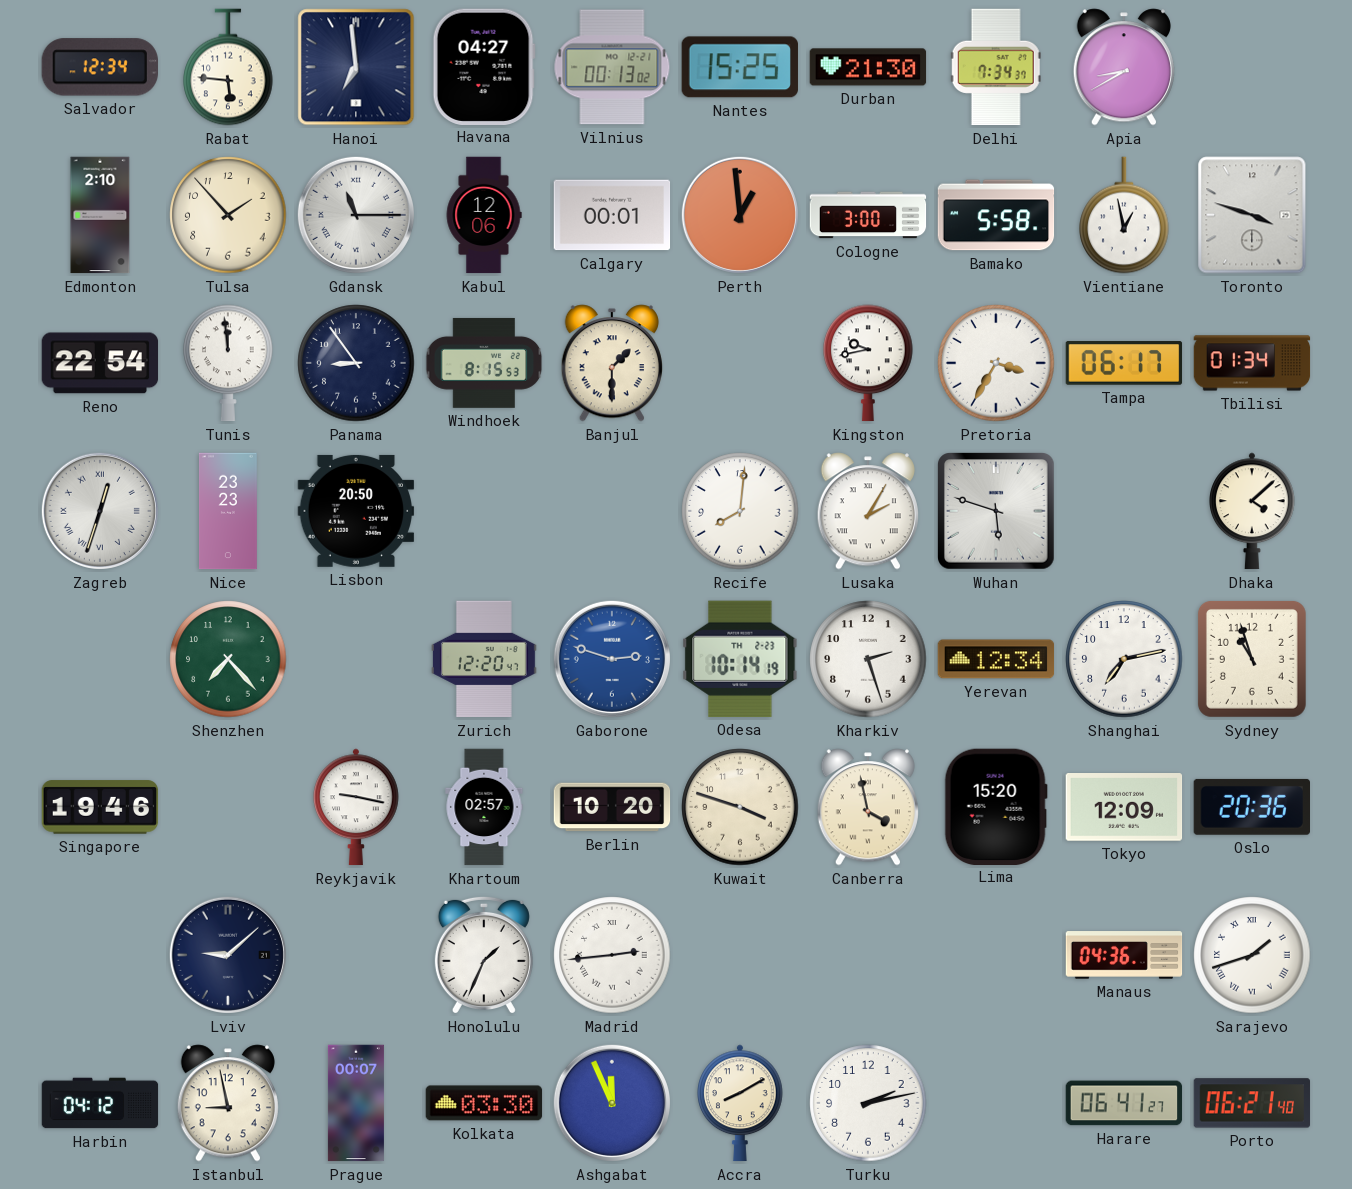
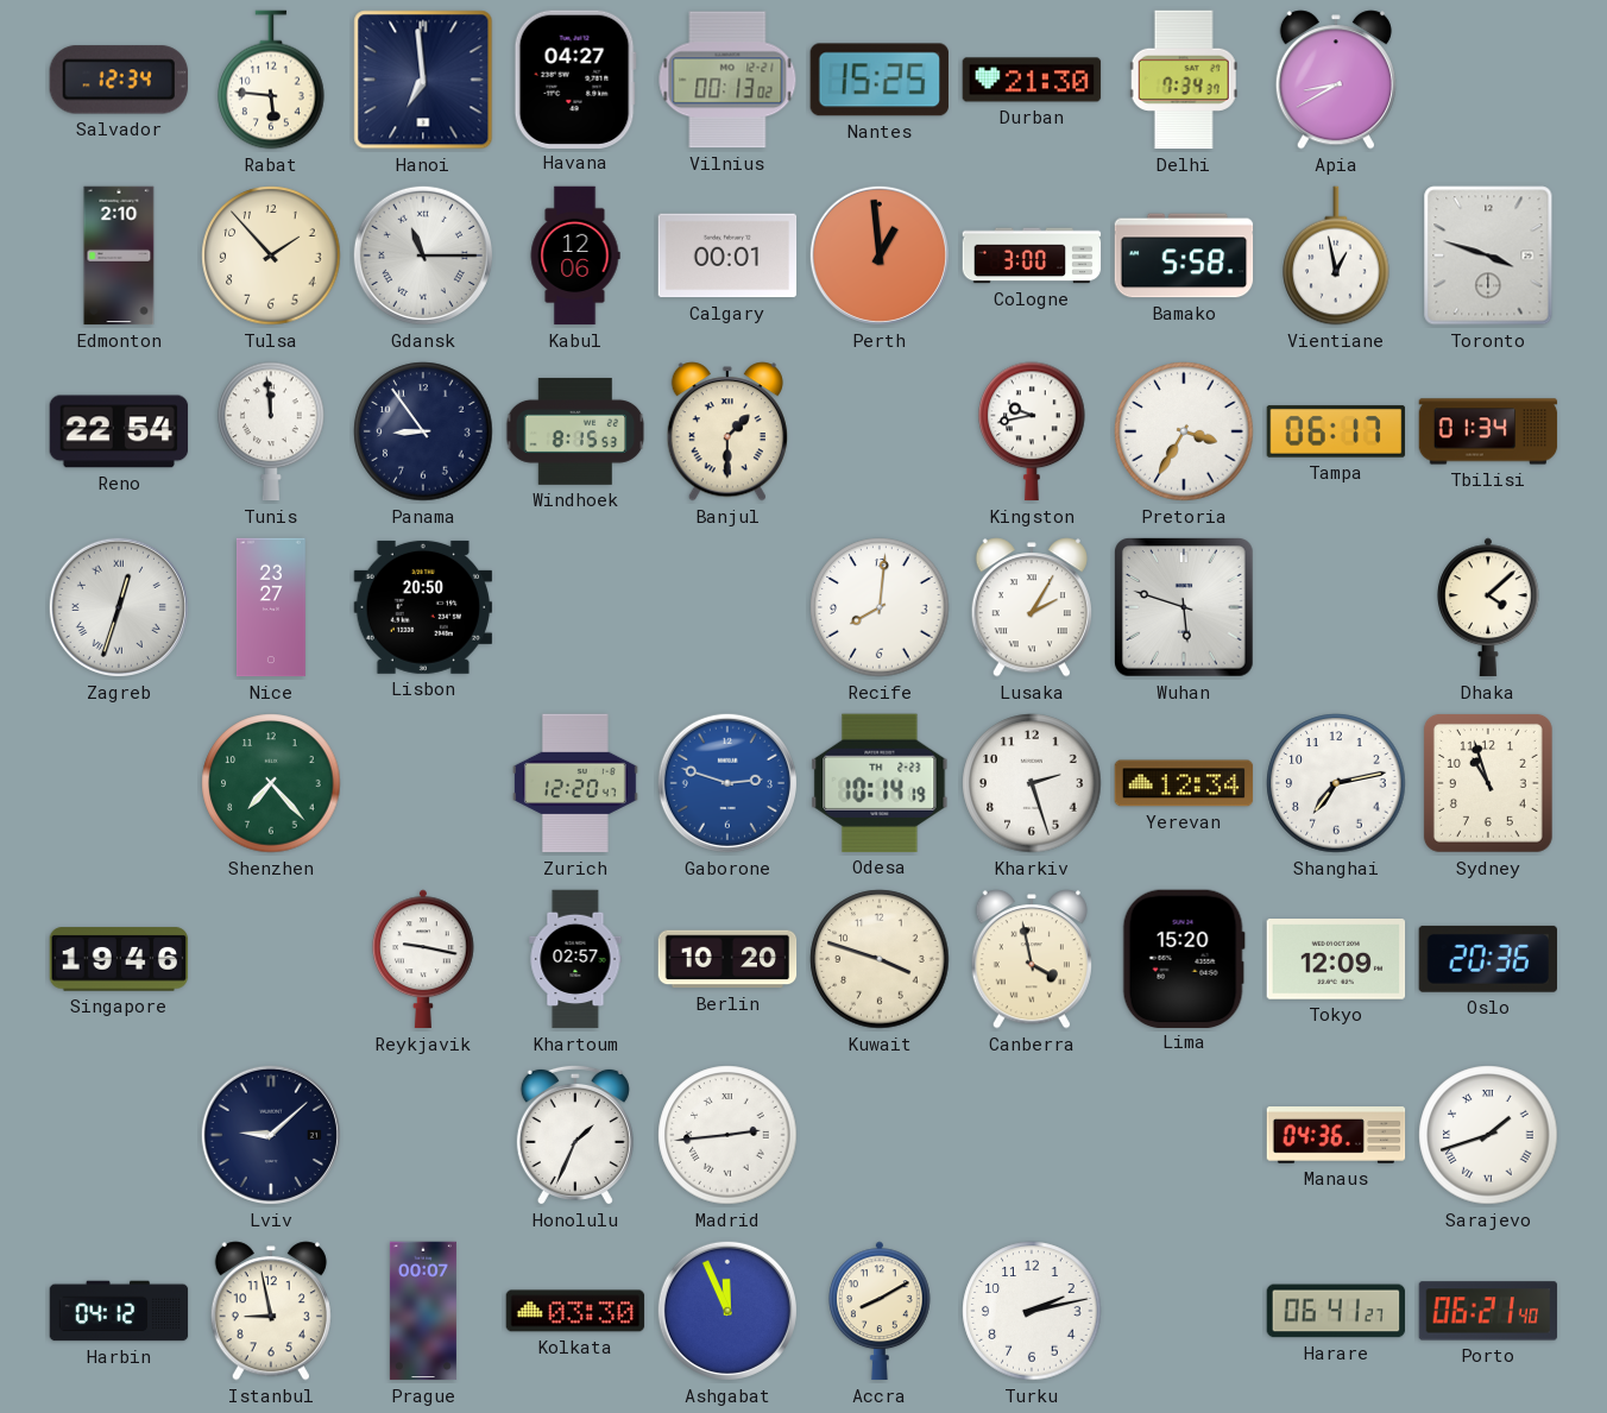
Nice: 23:23 -> 23:27 (271, 607)
